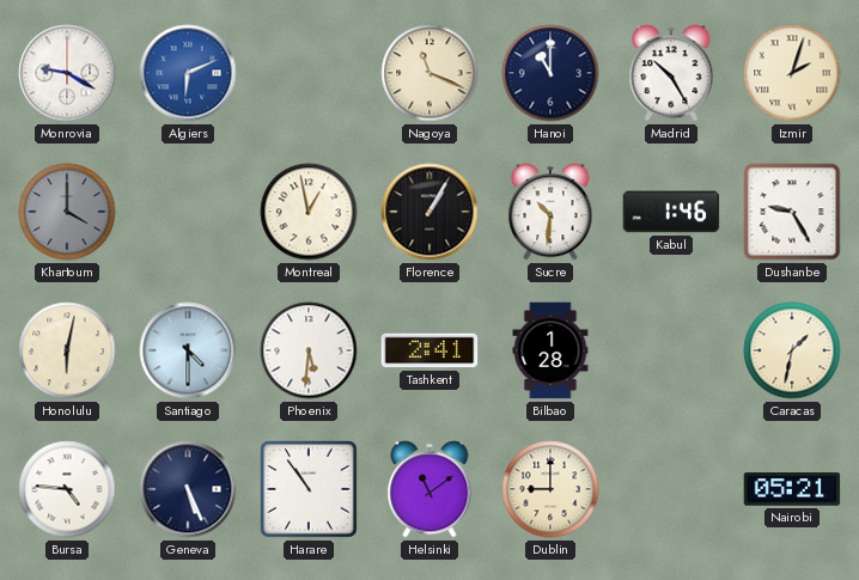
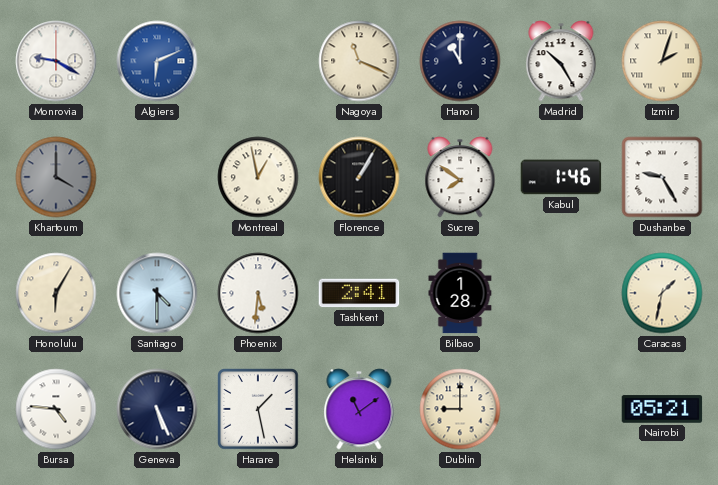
Sucre: 10:31 -> 7:51 (460, 177)
Honolulu: 6:02 -> 6:05 (56, 293)
Harare: 10:54 -> 1:28 (259, 410)
